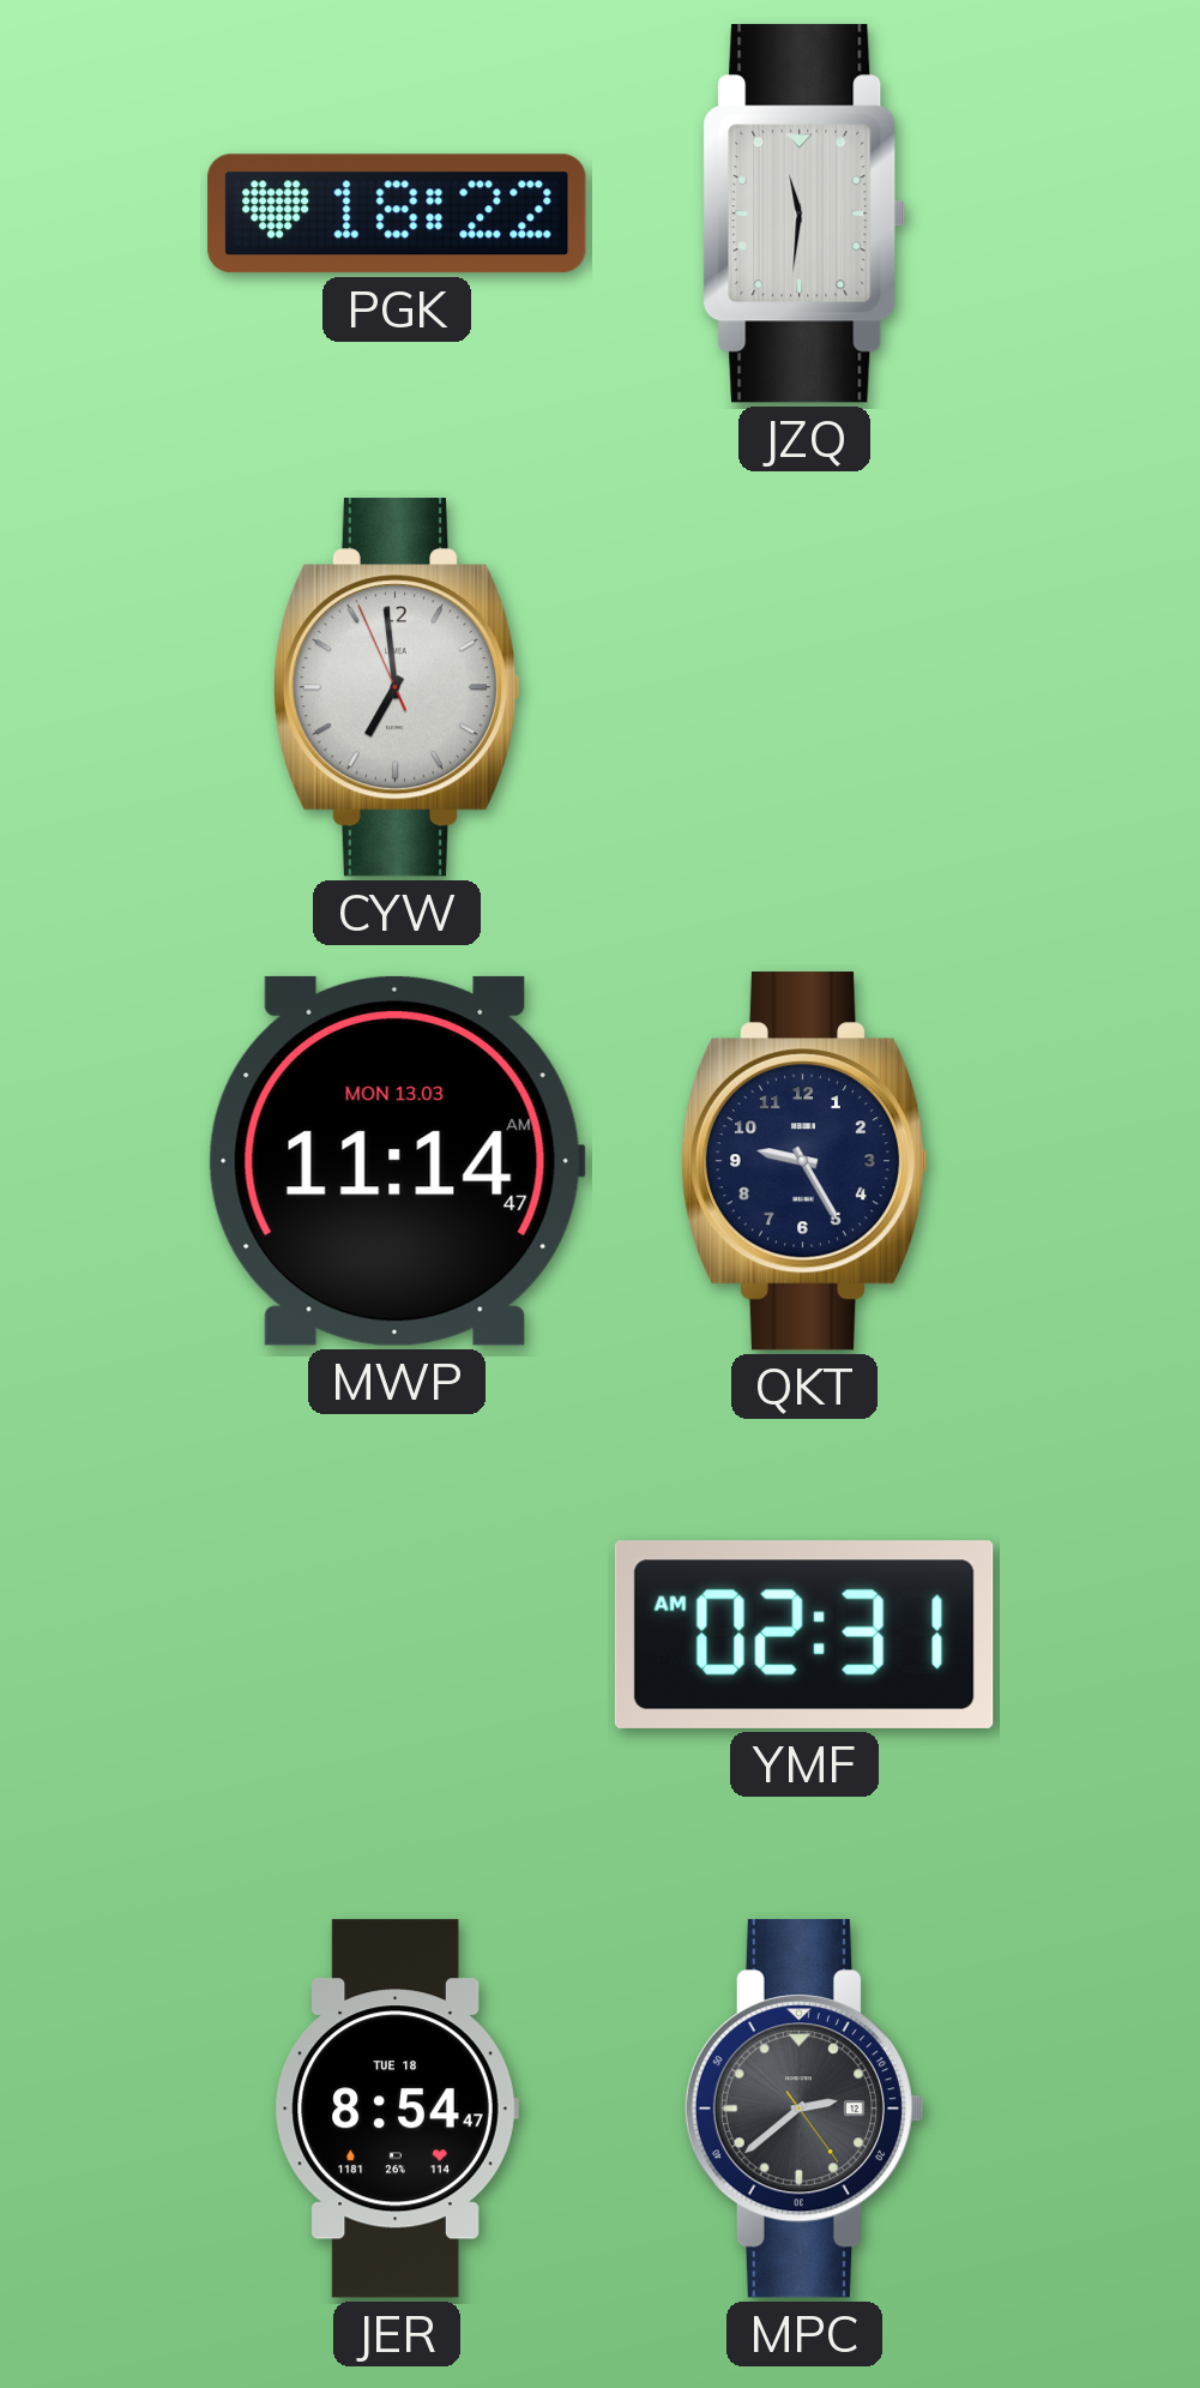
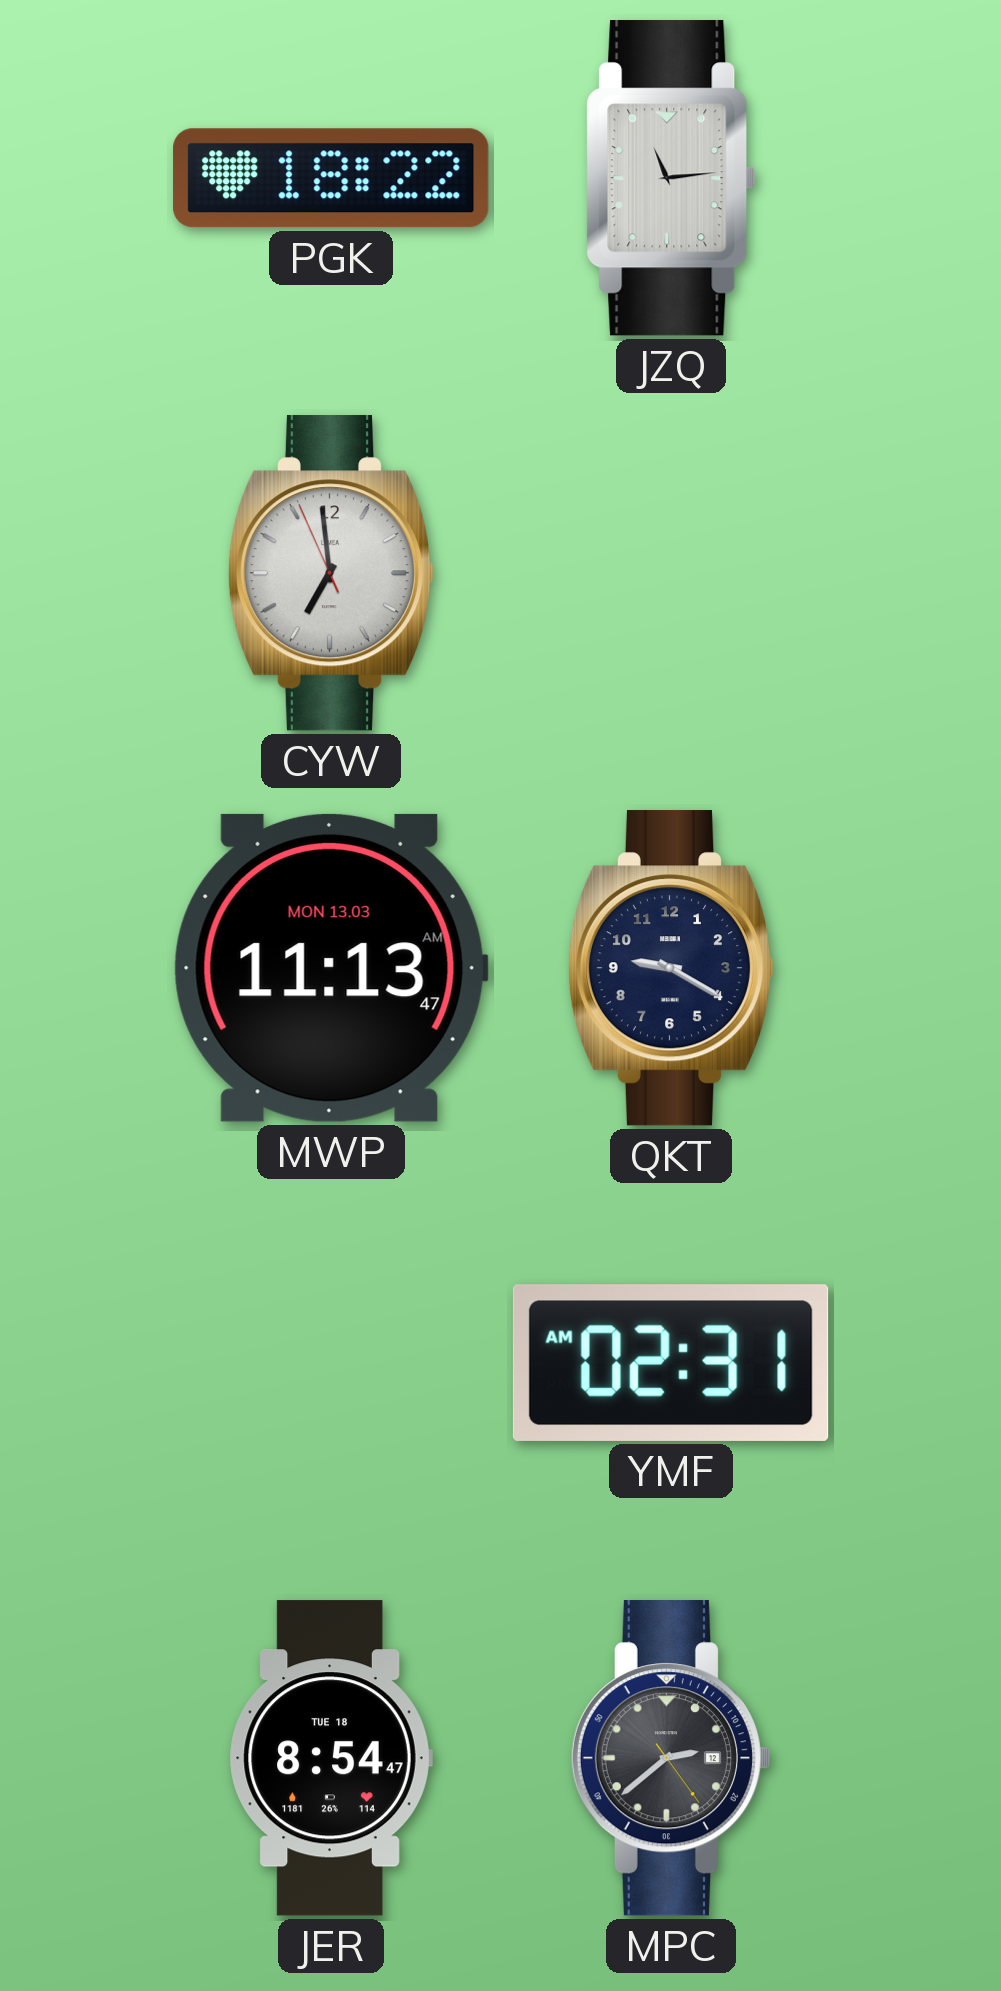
JZQ: 11:31 -> 11:14 (671, 178)
MWP: 11:14 -> 11:13 (331, 968)
QKT: 9:25 -> 9:20 (671, 968)
